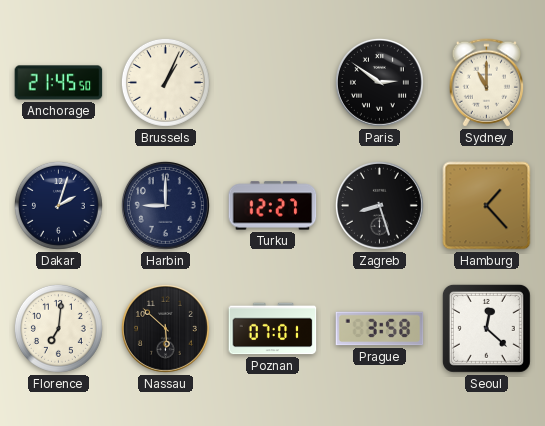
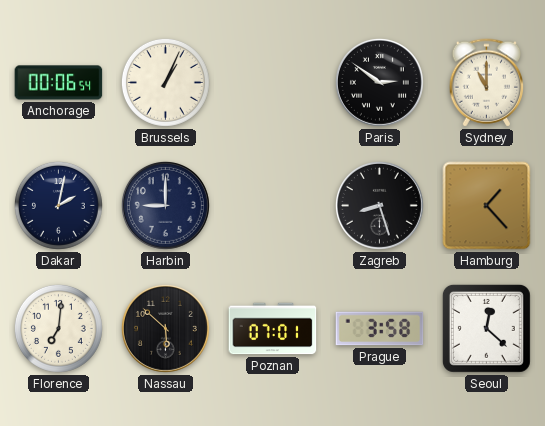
Anchorage: 21:45 -> 00:06 (59, 83)
Dakar: 2:03 -> 2:02 (58, 205)
Turku: 12:27 -> none (273, 206)
